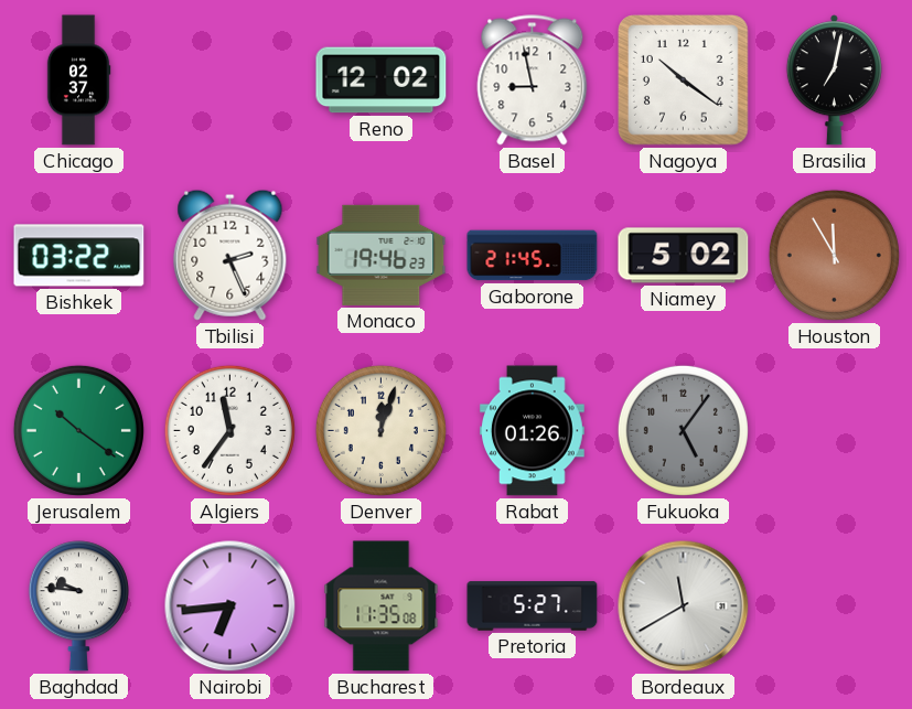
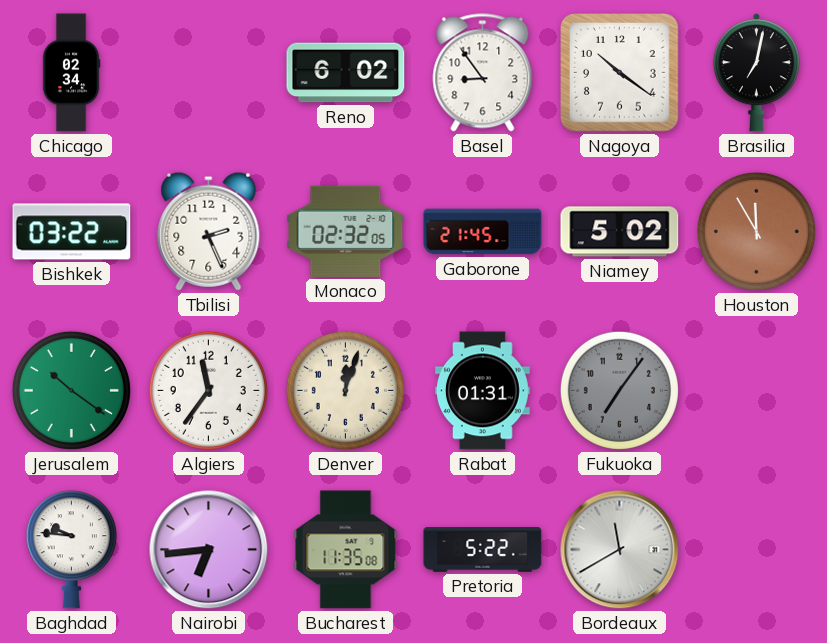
Chicago: 02:37 -> 02:34 (71, 73)
Reno: 12:02 -> 6:02 (346, 73)
Basel: 8:58 -> 8:54 (483, 73)
Monaco: 19:46 -> 02:32 (346, 231)
Rabat: 01:26 -> 01:31 (483, 391)
Fukuoka: 5:06 -> 7:06 (619, 390)
Pretoria: 5:27 -> 5:22 (483, 550)
